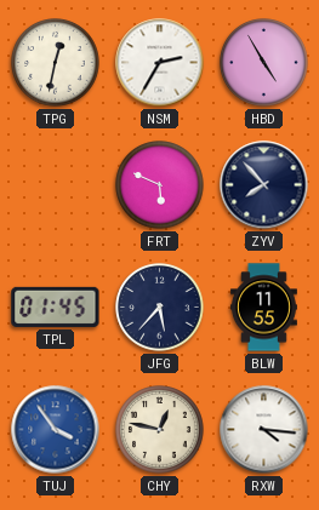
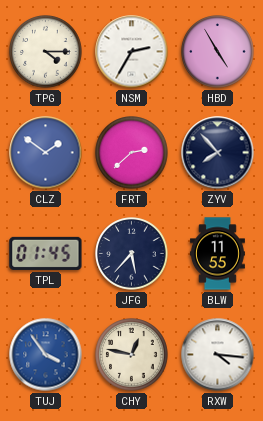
TPG: 12:32 -> 4:15 (46, 52)
CLZ: none -> 1:51 (46, 153)
FRT: 5:49 -> 2:38 (132, 153)
